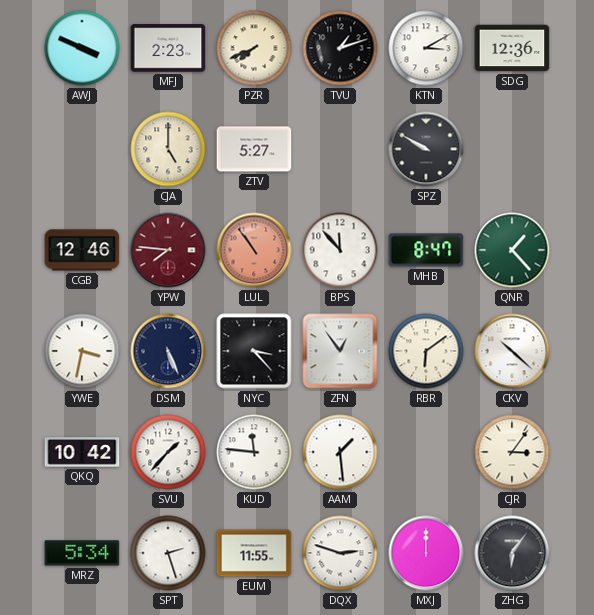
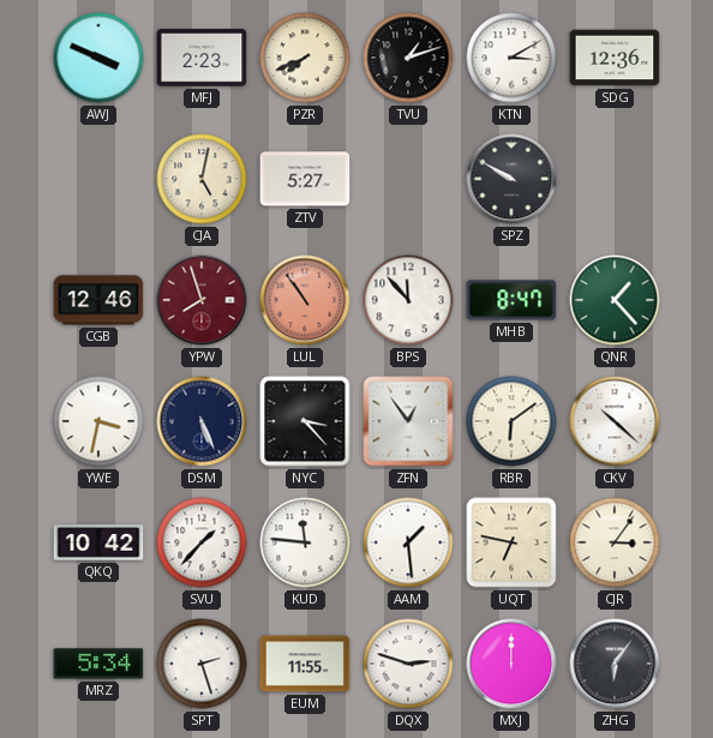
CJA: 5:00 -> 5:02 (202, 179)
YPW: 7:46 -> 7:57 (202, 300)
UQT: none -> 6:47 (511, 542)
